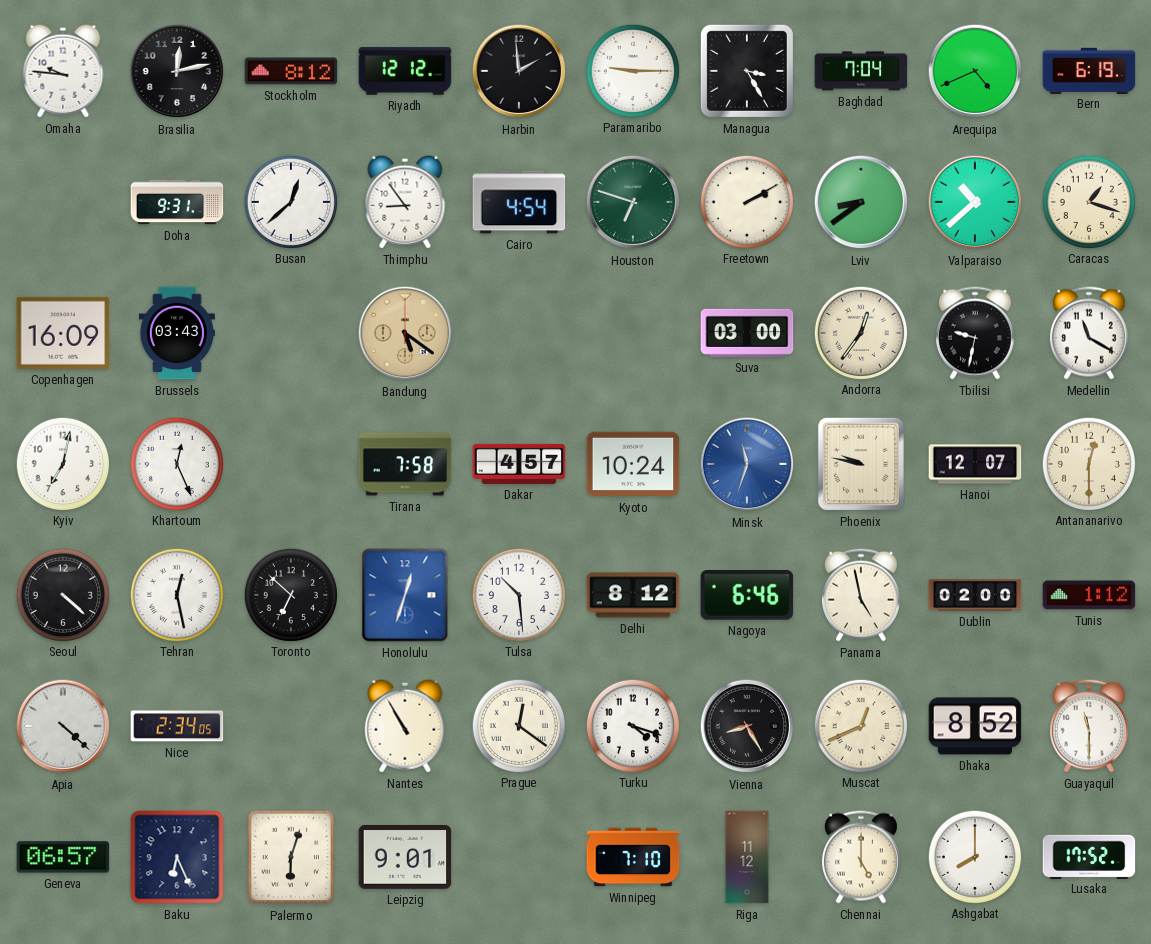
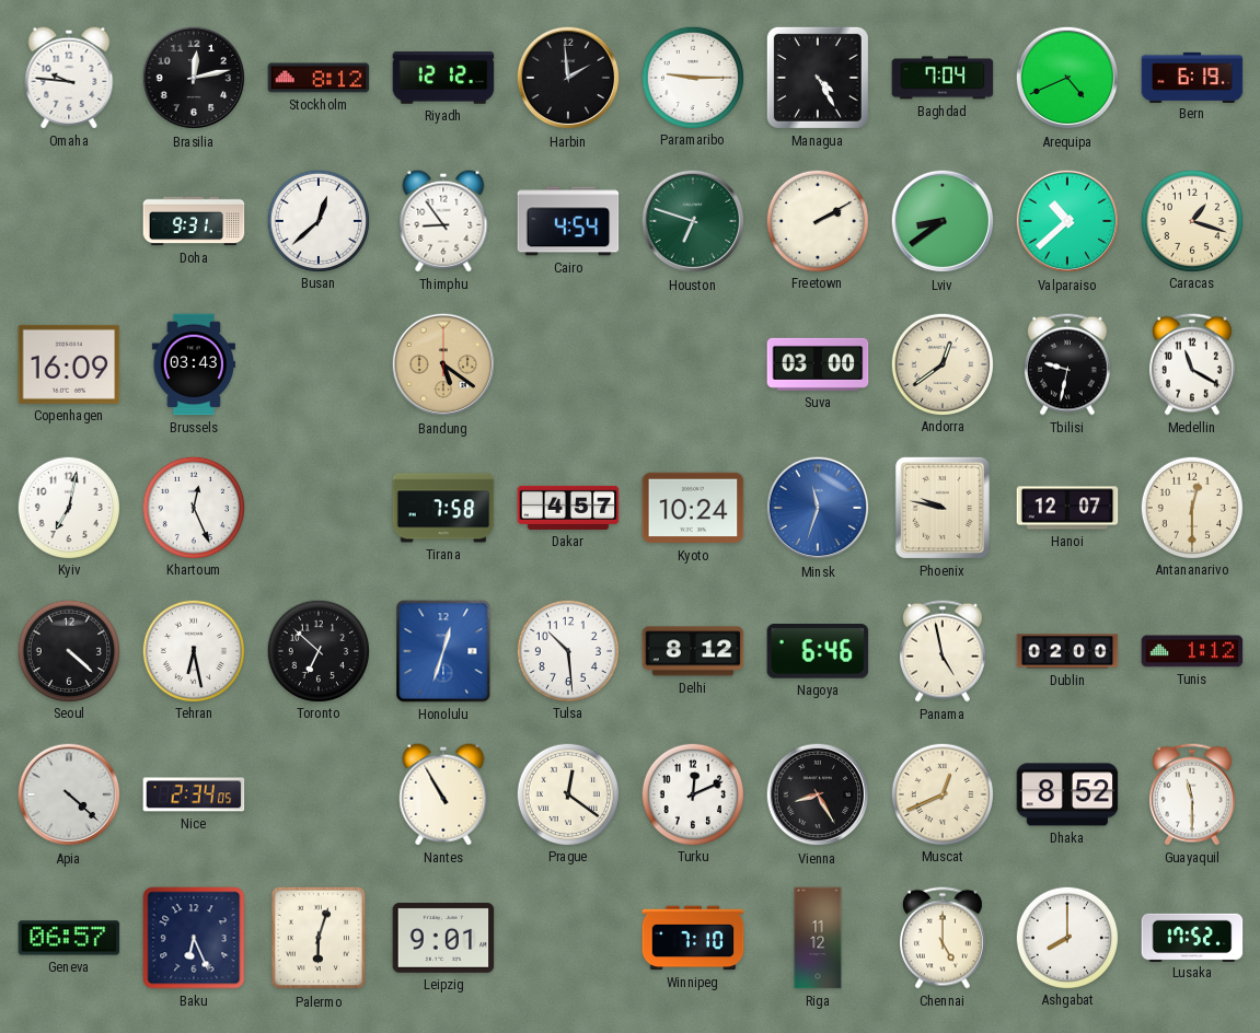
Managua: 3:25 -> 4:25 (818, 78)
Andorra: 12:36 -> 12:39 (941, 363)
Tehran: 12:28 -> 6:28 (193, 650)
Turku: 4:18 -> 12:11 (692, 793)
